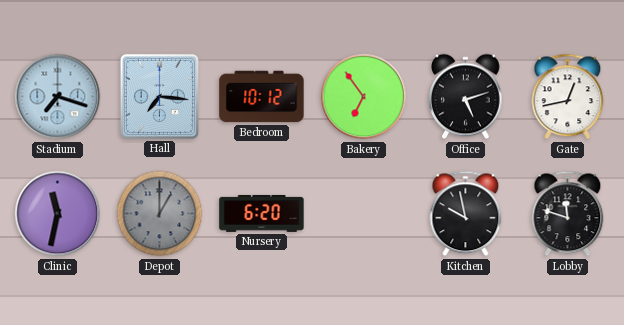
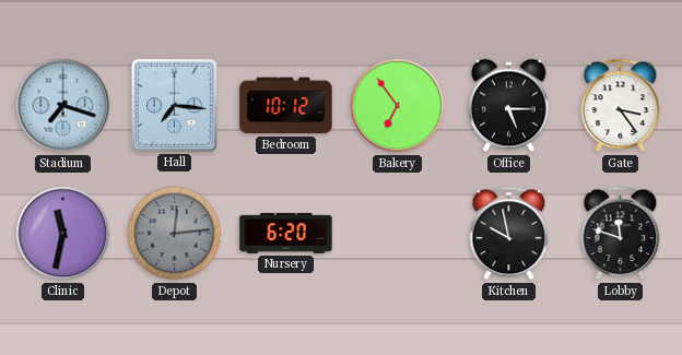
Office: 5:12 -> 5:15 (509, 106)
Gate: 12:43 -> 3:24 (621, 106)
Depot: 1:00 -> 12:14 (175, 234)
